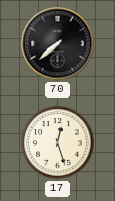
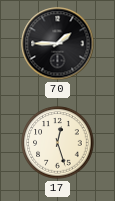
70: 7:38 -> 1:45 (58, 44)
